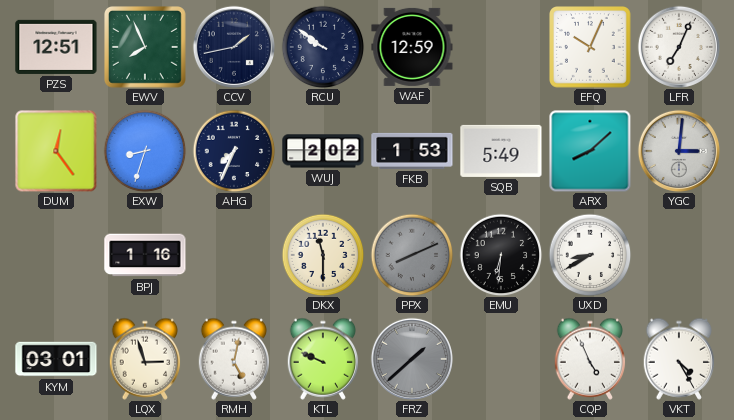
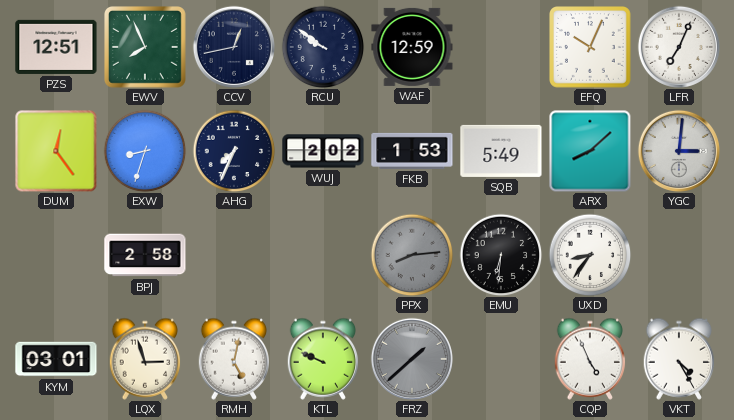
CCV: 1:43 -> 12:43 (234, 47)
BPJ: 1:16 -> 2:58 (145, 255)
DKX: 11:30 -> none (323, 255)
PPX: 8:11 -> 8:14 (412, 255)
UXD: 8:40 -> 8:36 (590, 255)
